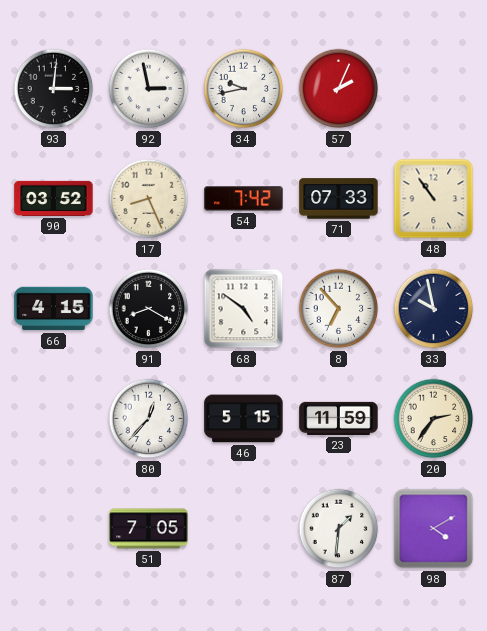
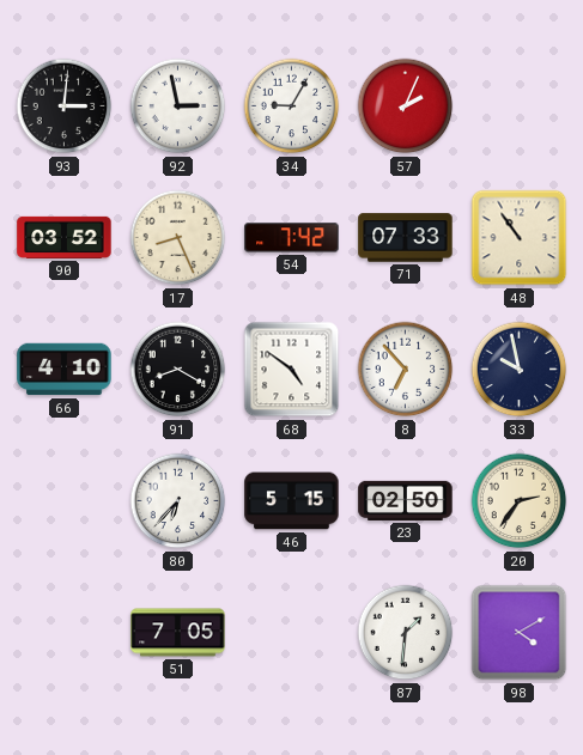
34: 9:43 -> 9:05 (292, 106)
66: 4:15 -> 4:10 (65, 370)
80: 12:37 -> 6:37 (178, 501)
23: 11:59 -> 02:50 (406, 500)
